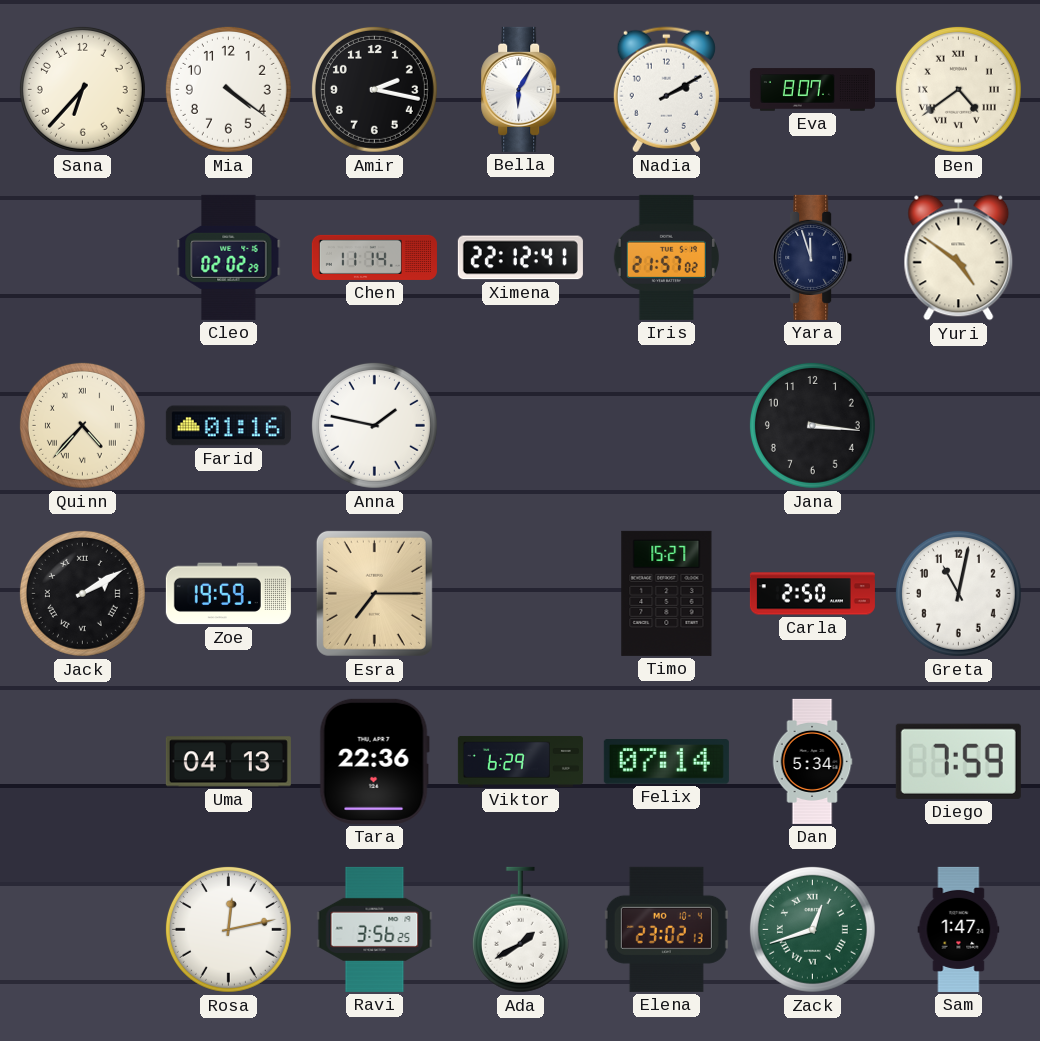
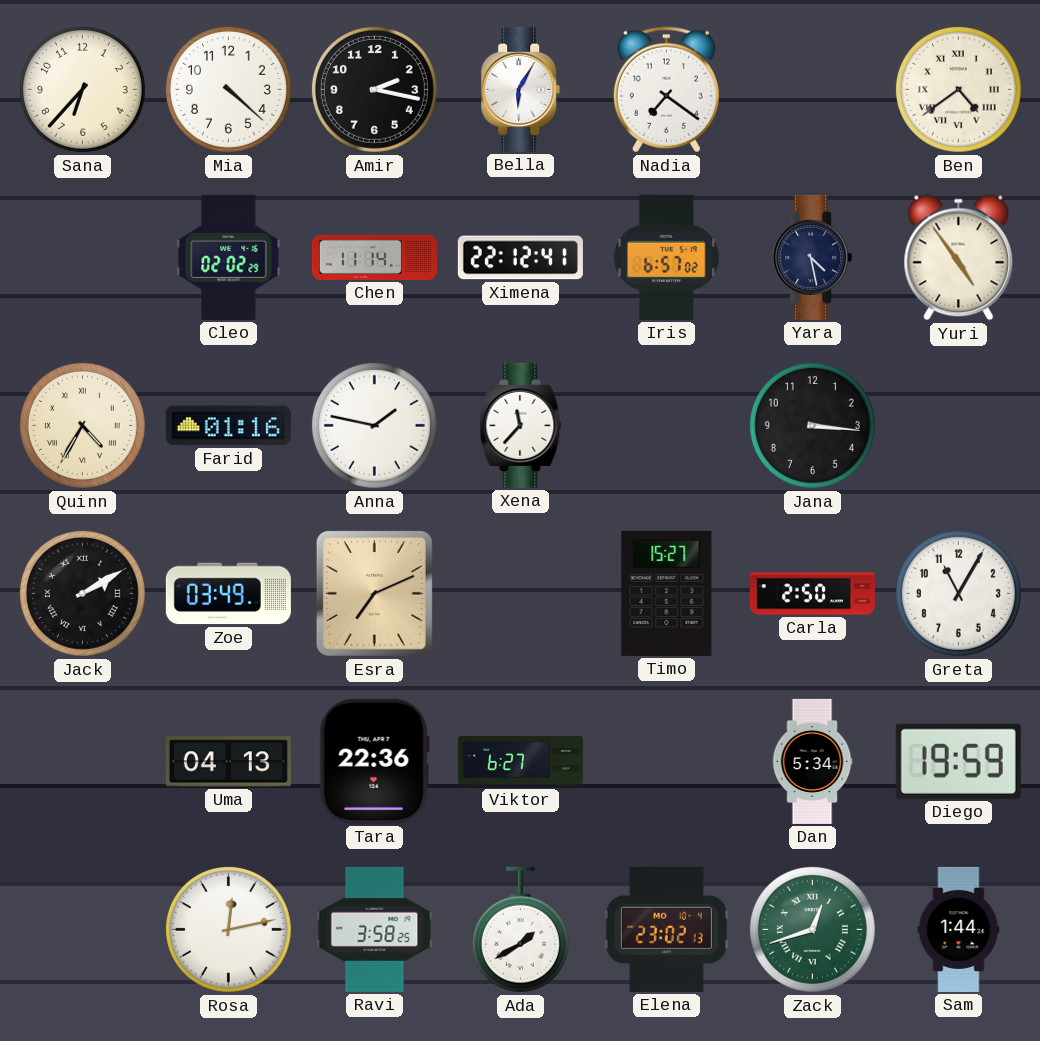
Mia: 4:21 -> 4:22 (228, 89)
Nadia: 2:10 -> 7:21 (666, 90)
Eva: 8:07 -> none (812, 90)
Iris: 21:57 -> 6:57 (666, 257)
Yara: 11:57 -> 4:28 (813, 257)
Yuri: 4:51 -> 4:54 (959, 258)
Quinn: 4:37 -> 4:35 (82, 425)
Xena: none -> 11:37 (521, 425)
Zoe: 19:59 -> 03:49 (228, 594)
Esra: 7:15 -> 7:11 (374, 593)
Greta: 11:02 -> 11:05 (958, 593)
Viktor: 6:29 -> 6:27 (520, 761)
Felix: 07:14 -> none (666, 762)
Diego: 7:59 -> 19:59 (958, 761)
Ravi: 3:56 -> 3:58 (375, 929)
Sam: 1:47 -> 1:44 (959, 929)
